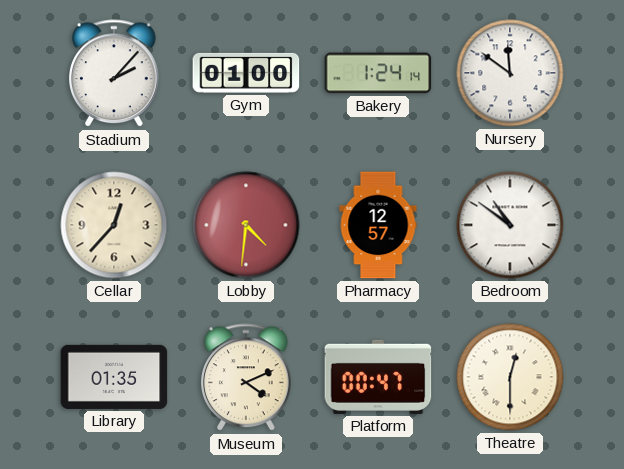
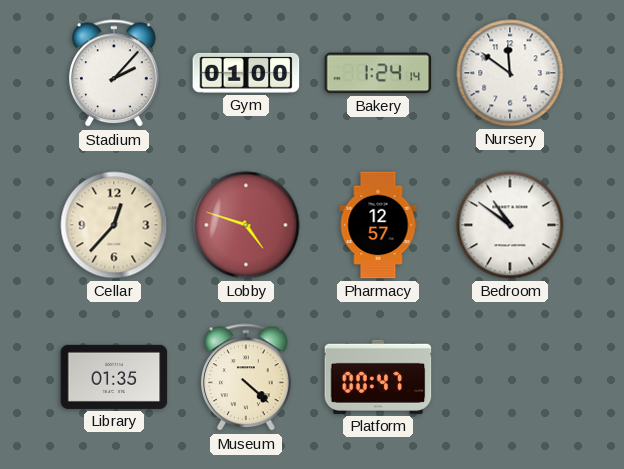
Lobby: 4:31 -> 4:48 (246, 225)
Museum: 4:11 -> 4:22 (247, 378)
Theatre: 12:30 -> none (510, 377)
